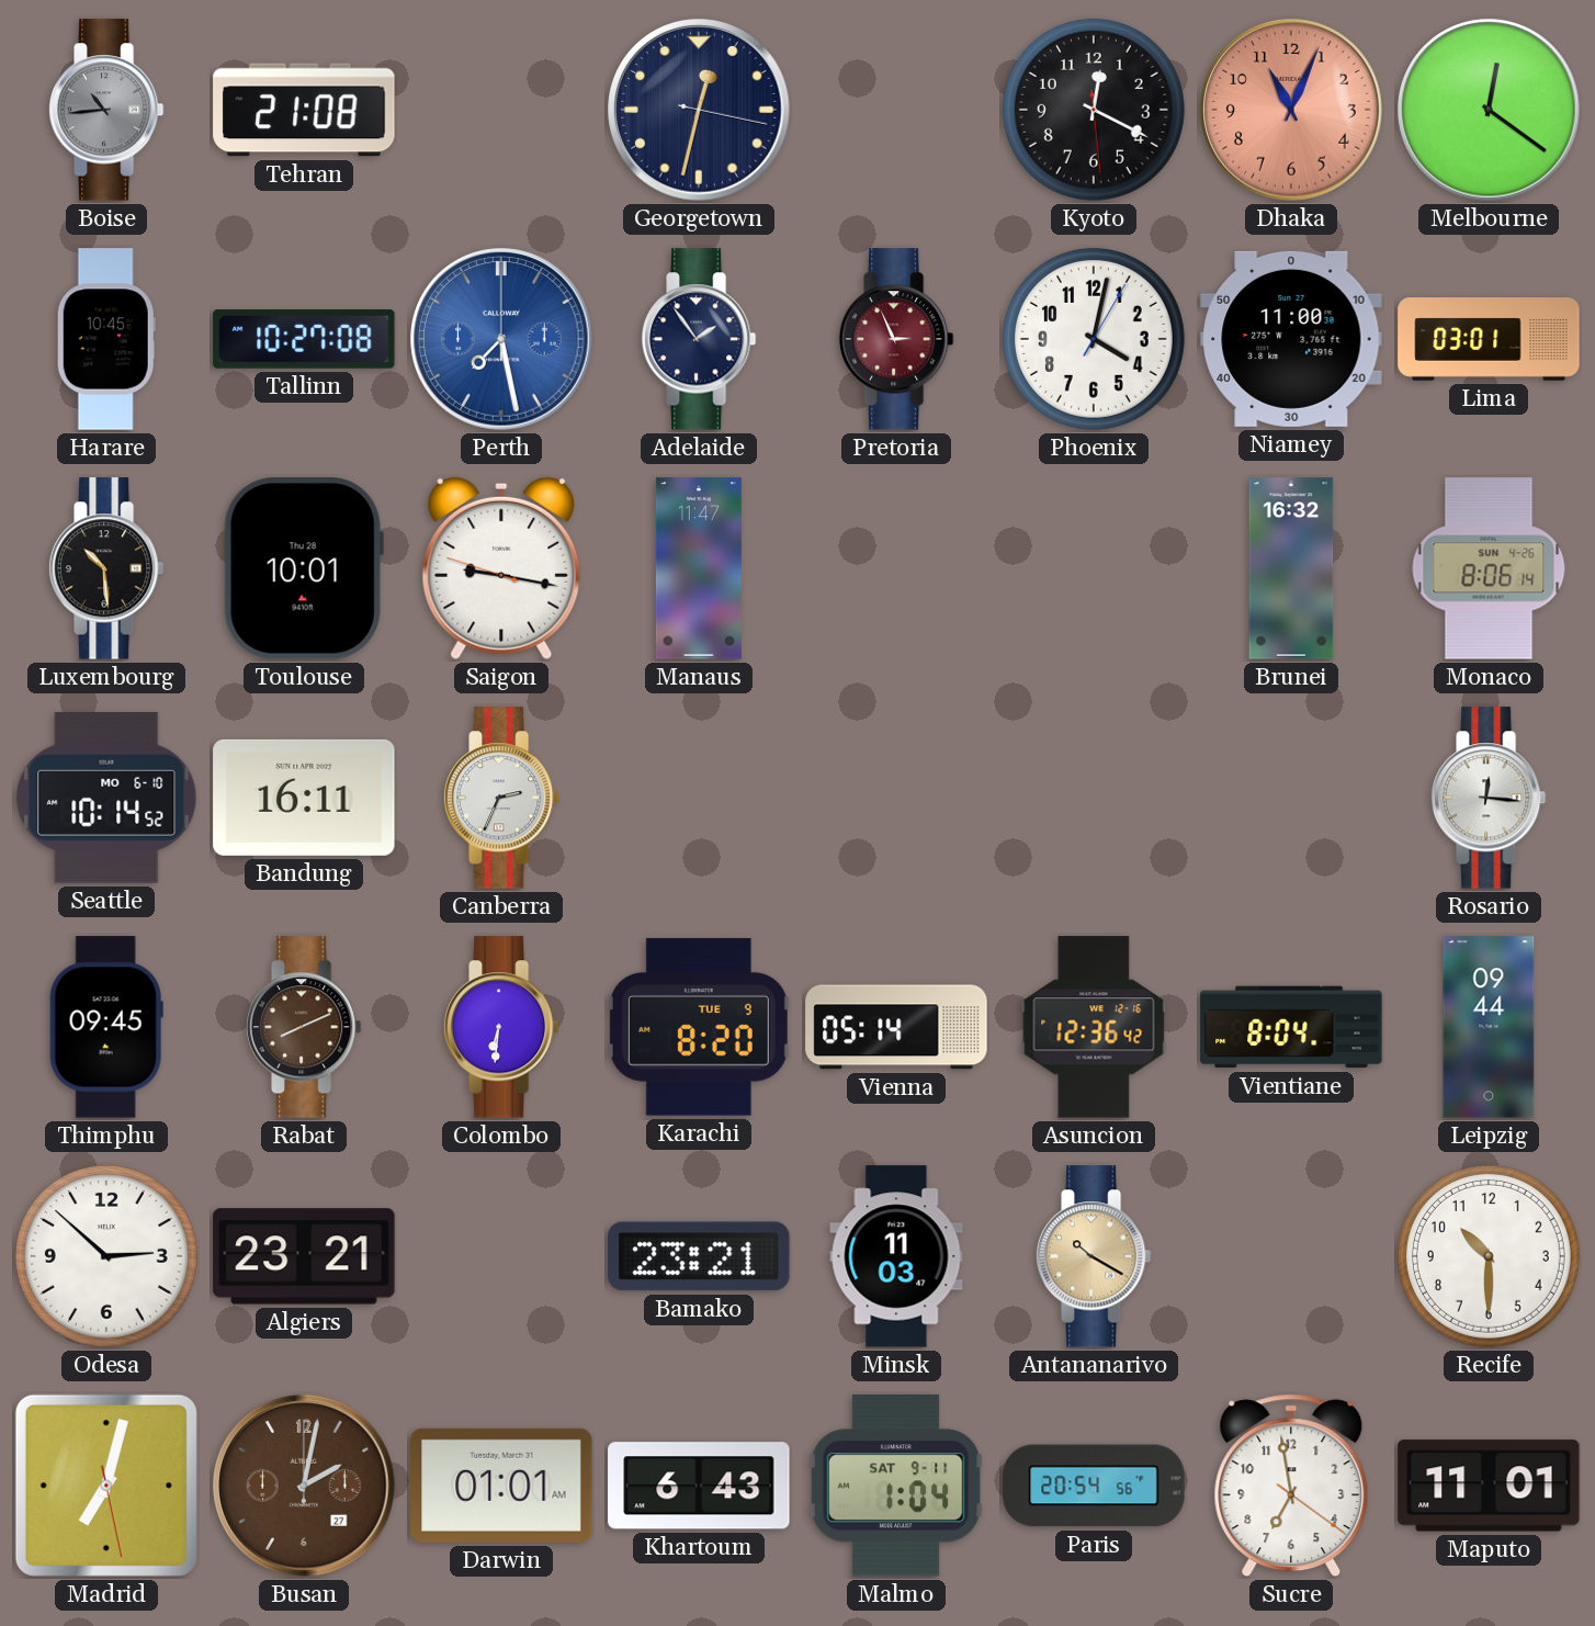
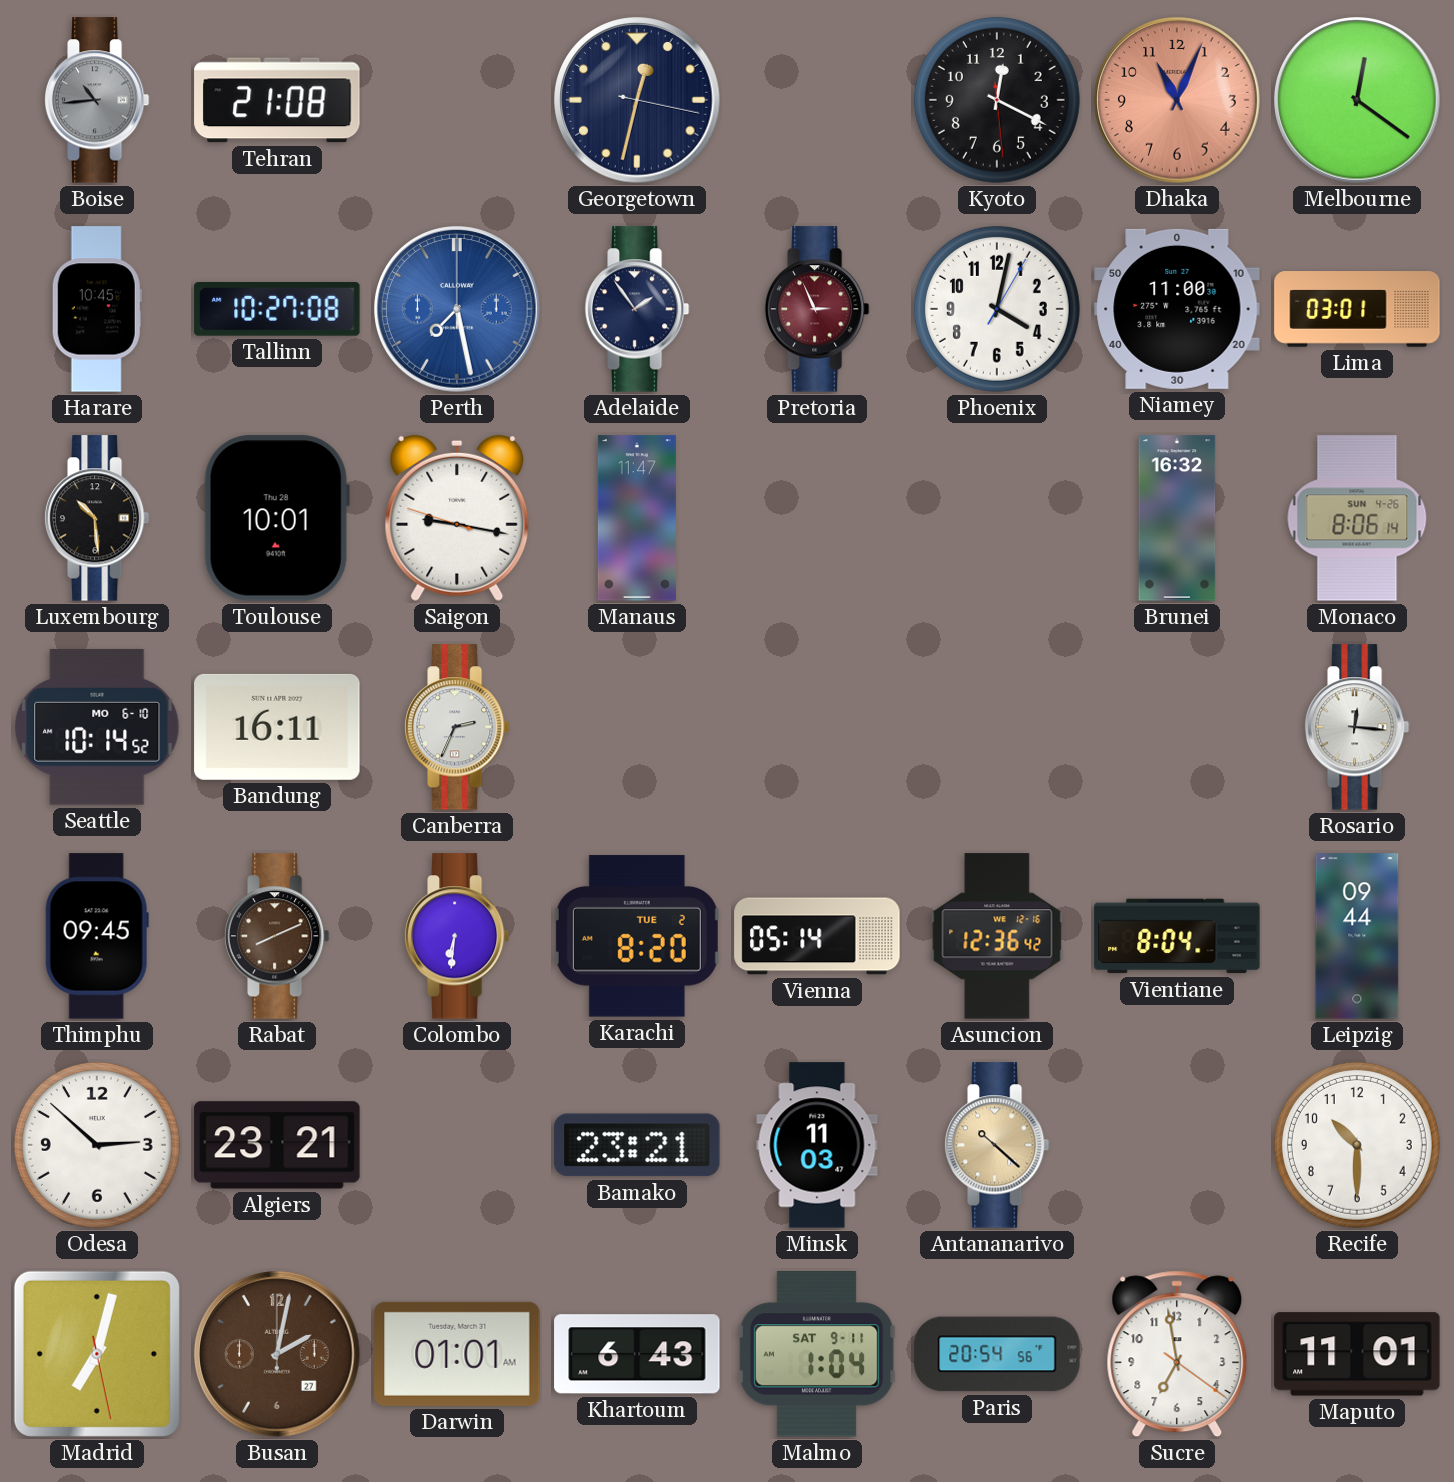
Karachi date: TUE 9 -> TUE 2 (637, 936)
Antananarivo: 10:20 -> 10:22 (997, 1145)
